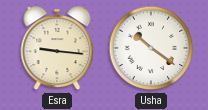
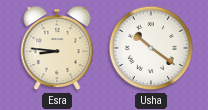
Esra: 9:16 -> 8:46 (57, 49)
